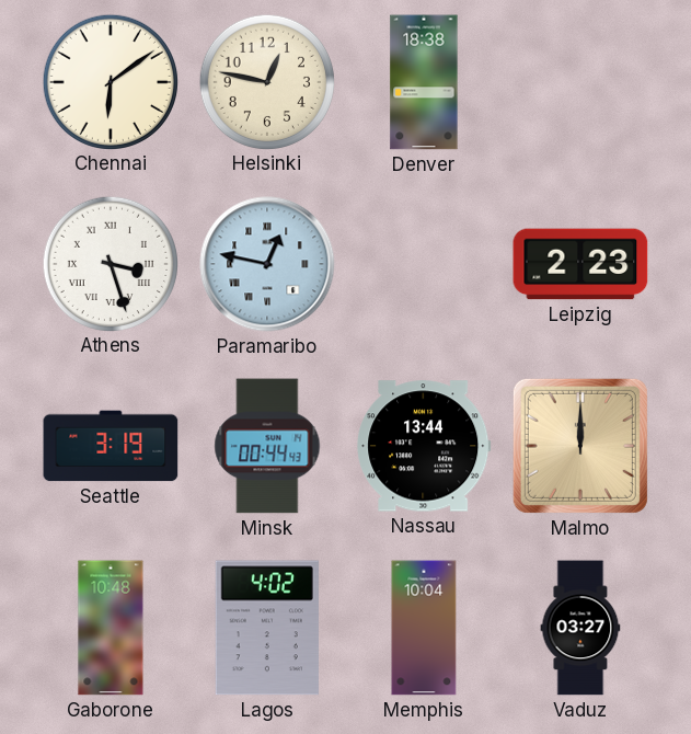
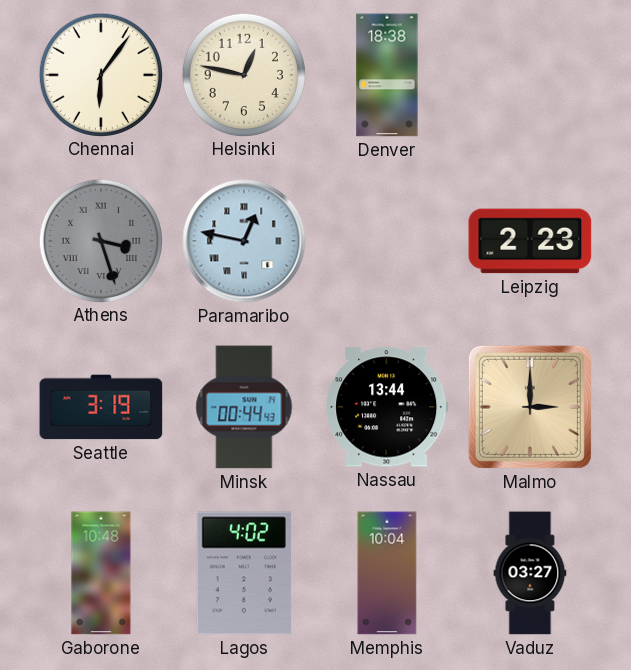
Chennai: 6:09 -> 6:06 (100, 74)
Athens dial: white -> grey (100, 240)
Malmo: 12:00 -> 3:00 (530, 407)
